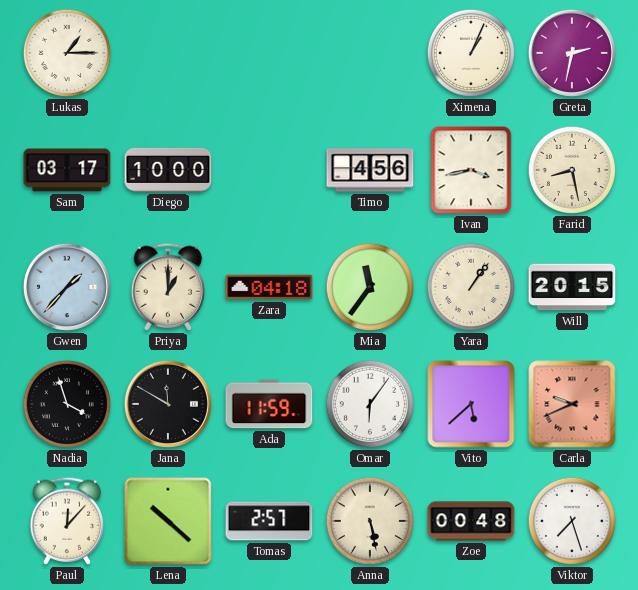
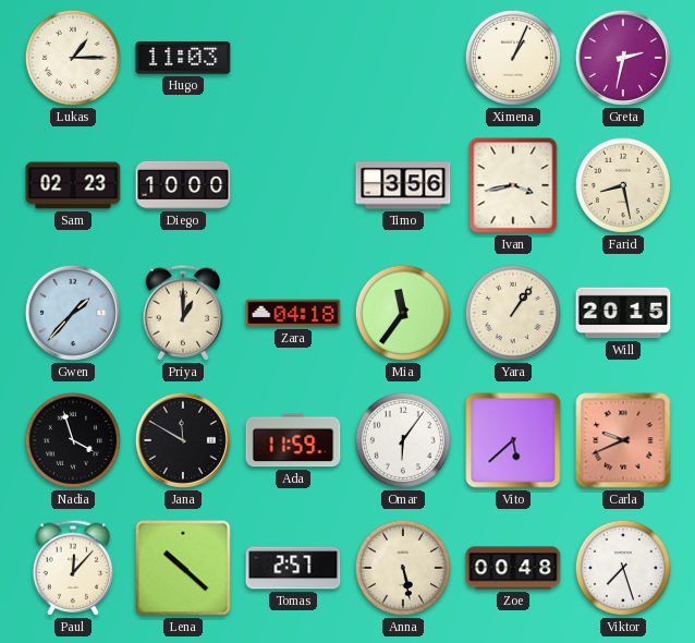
Hugo: none -> 11:03 (183, 58)
Sam: 03:17 -> 02:23 (73, 185)
Timo: 4:56 -> 3:56 (403, 185)
